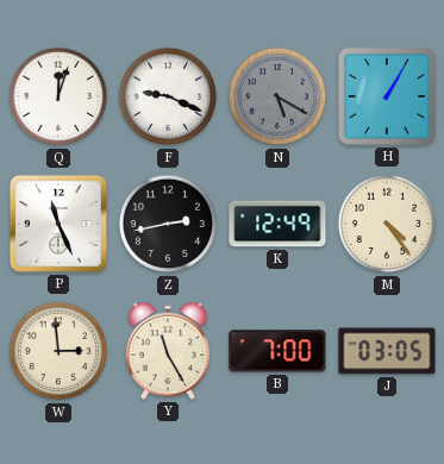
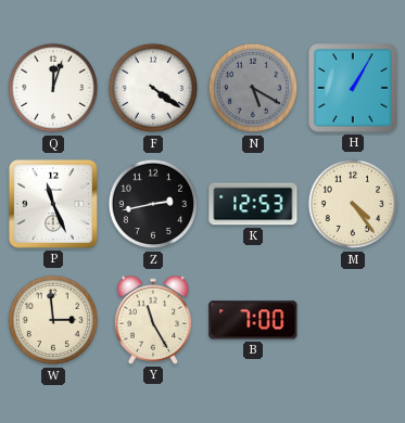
F: 9:19 -> 4:21 (153, 88)
K: 12:49 -> 12:53 (253, 204)
J: 03:05 -> none (387, 351)
